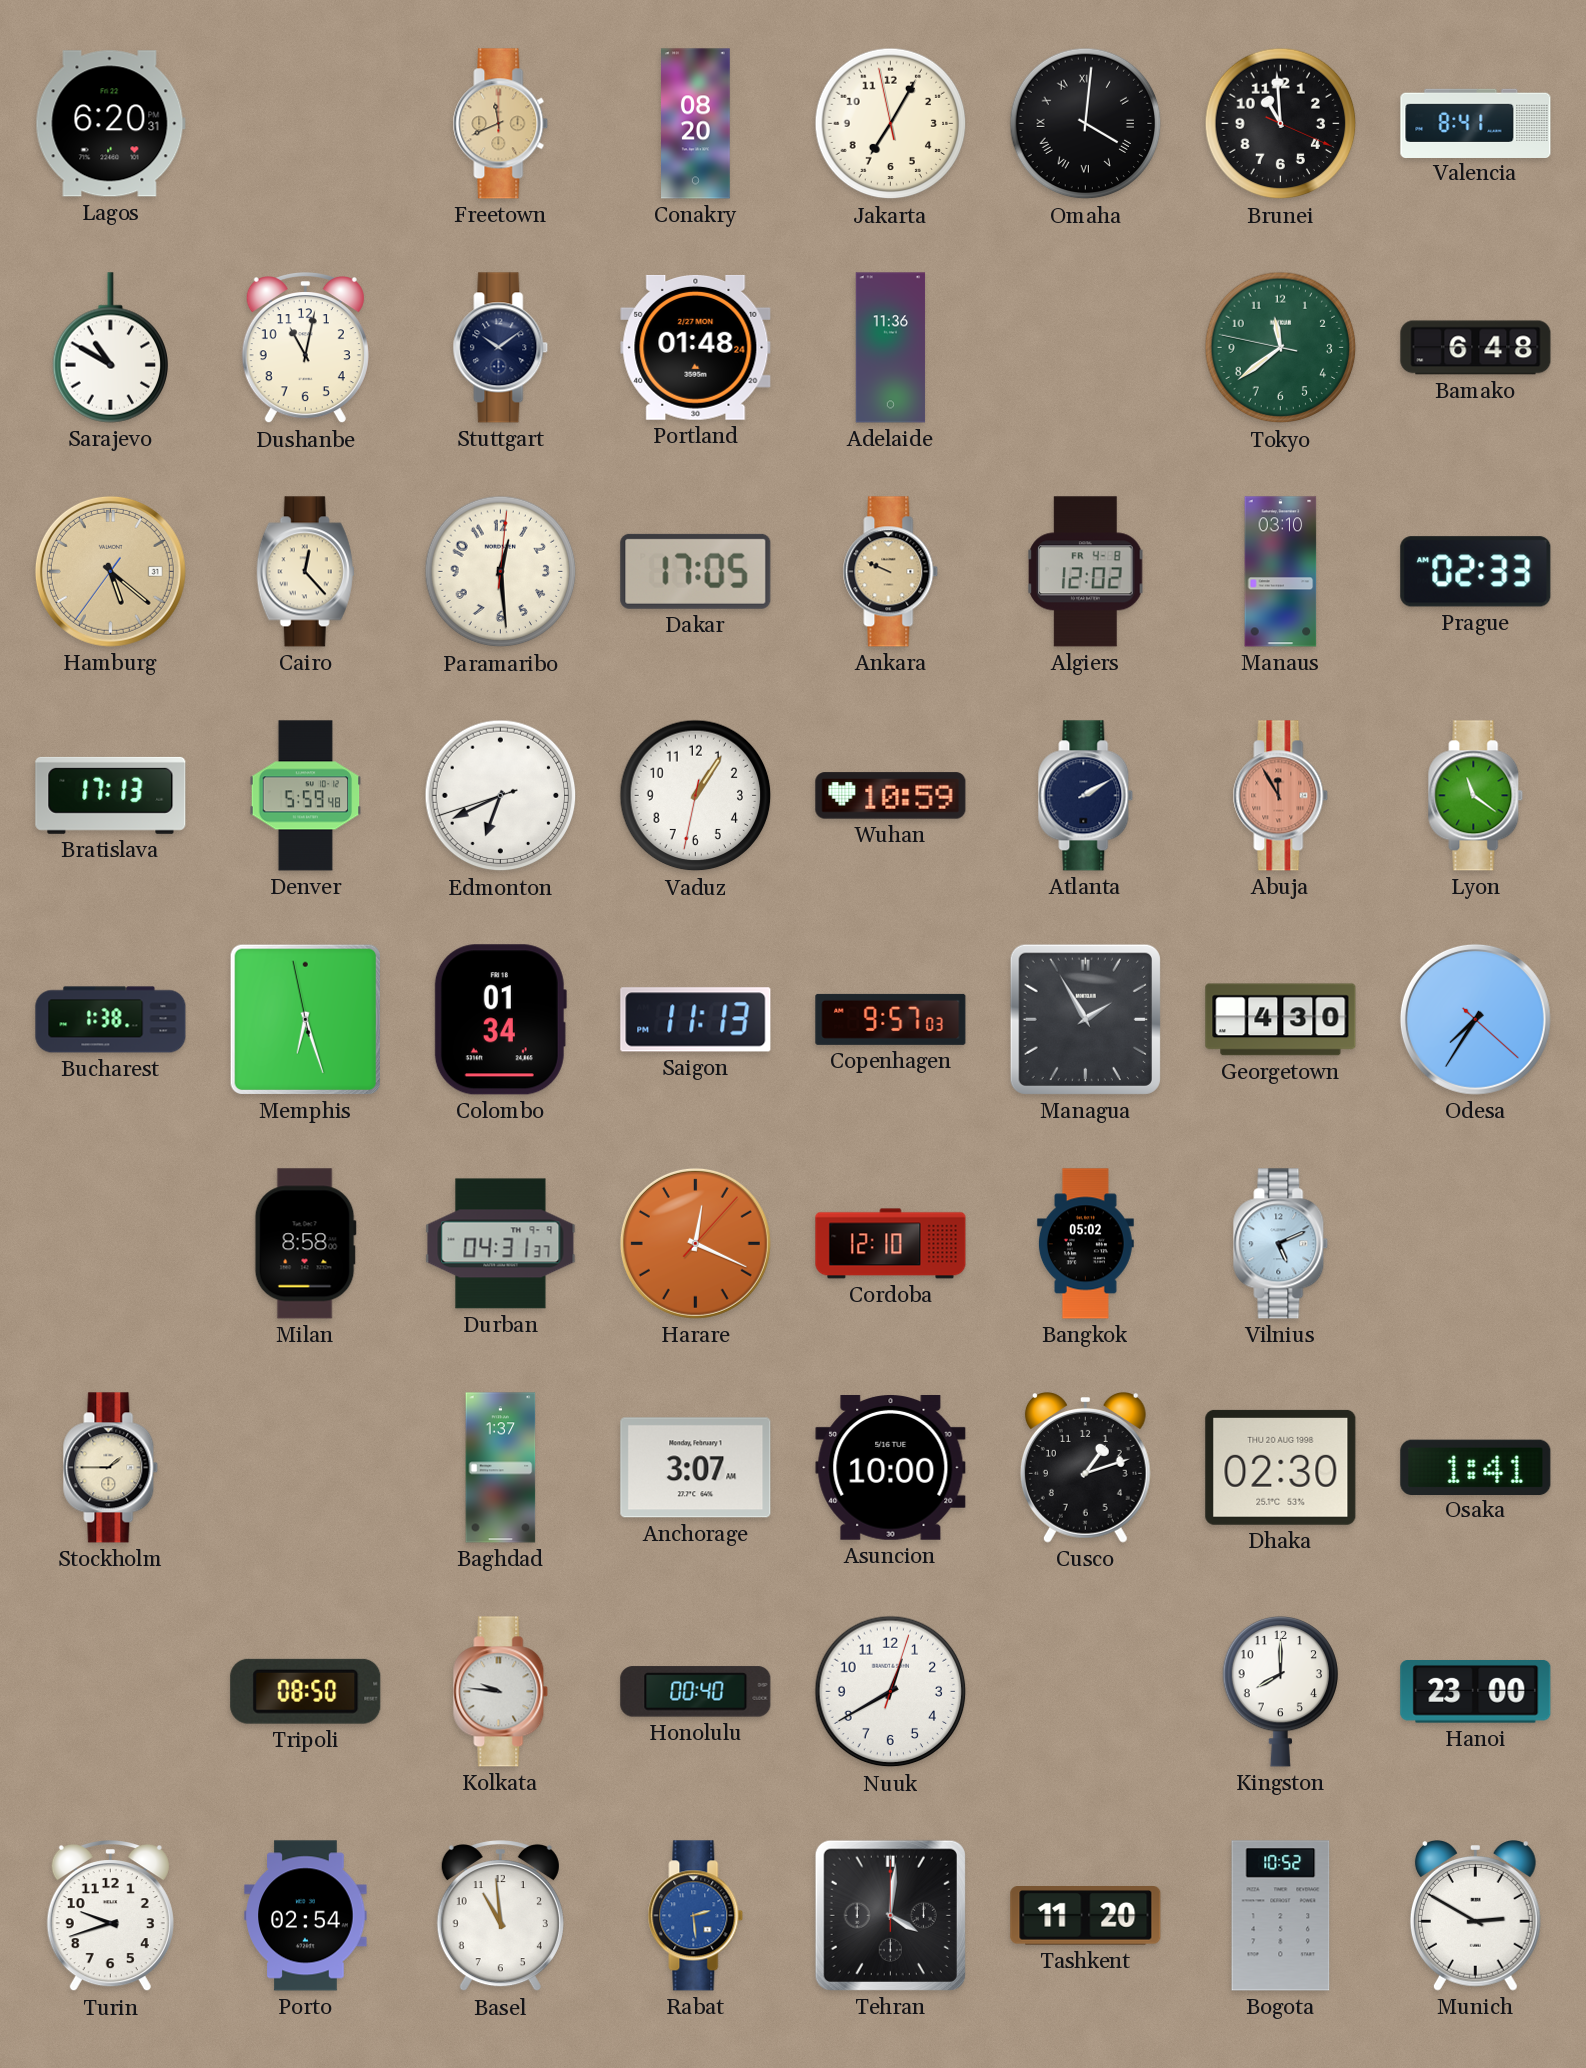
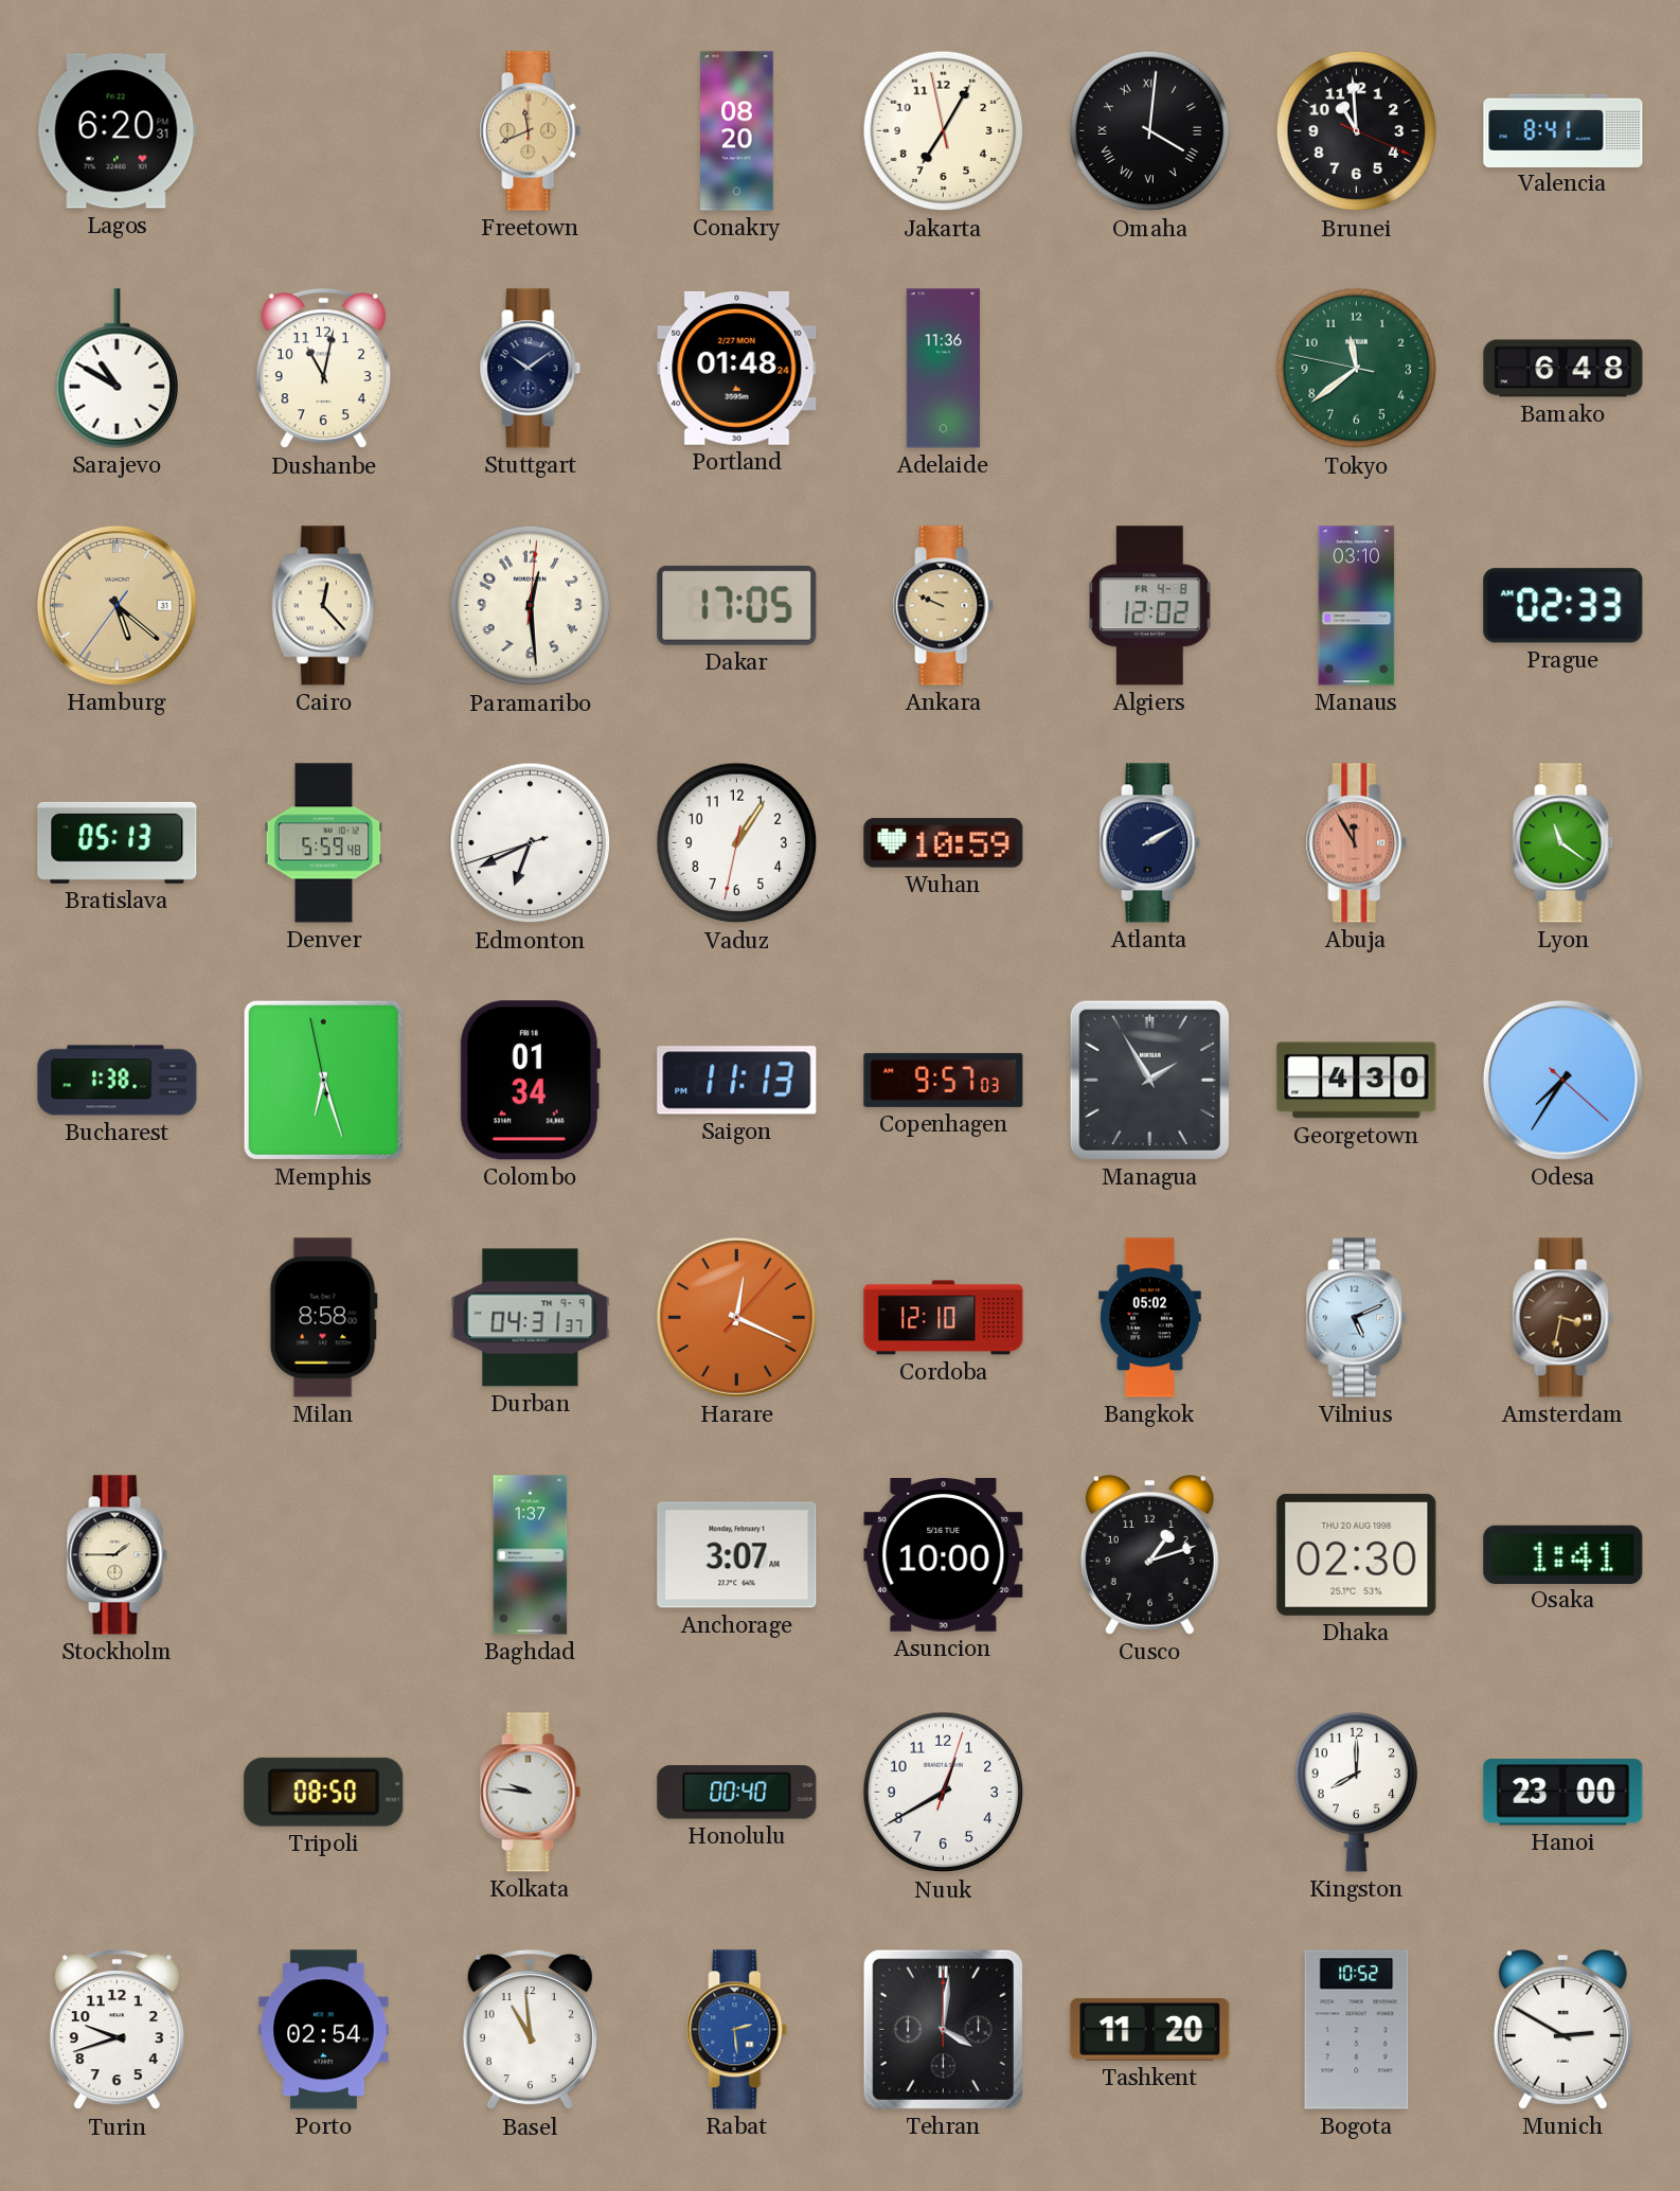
Bratislava: 17:13 -> 05:13 (118, 842)
Amsterdam: none -> 3:32 (1563, 1318)
